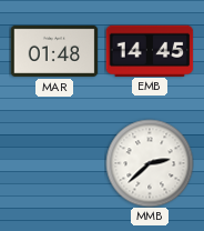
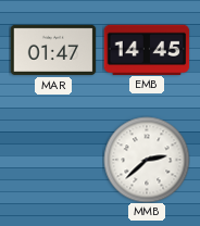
MAR: 01:48 -> 01:47 (53, 50)
